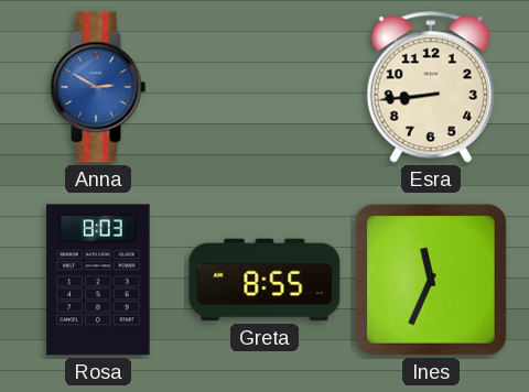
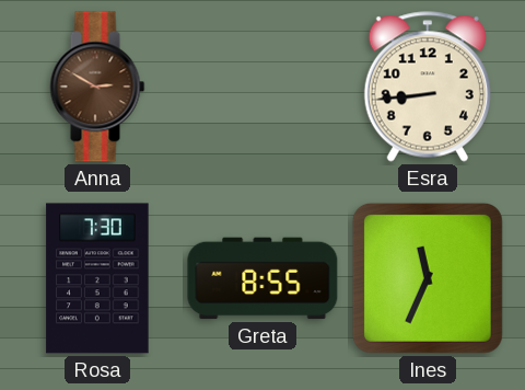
Anna dial: blue -> brown (97, 87)
Rosa: 8:03 -> 7:30 (97, 278)
